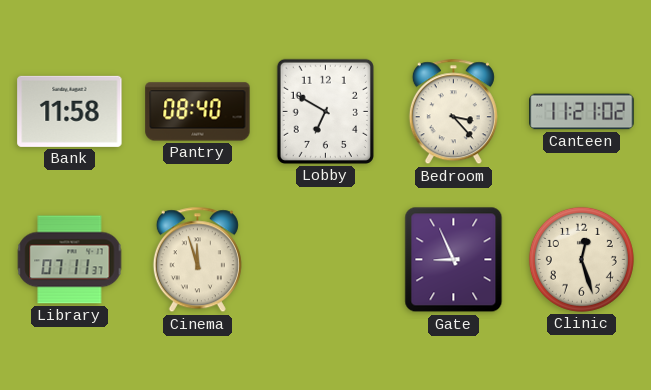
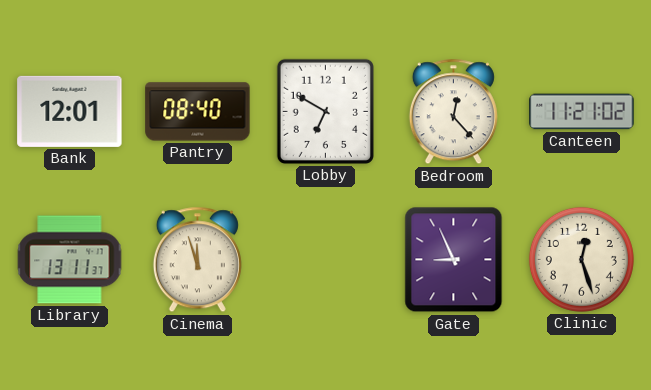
Bank: 11:58 -> 12:01 (70, 111)
Bedroom: 3:23 -> 12:23 (453, 112)
Library: 07:11 -> 13:11 (70, 260)
